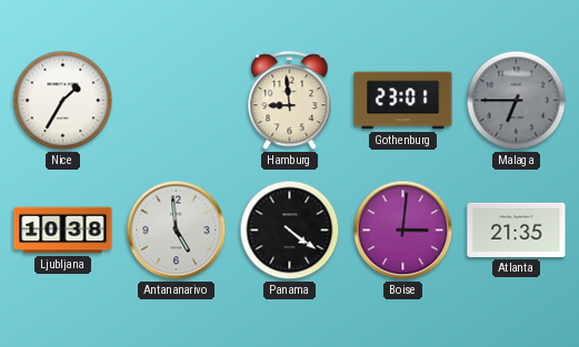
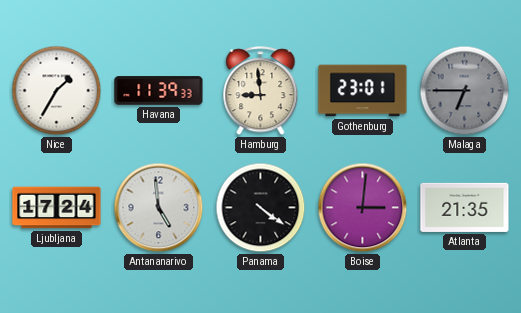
Havana: none -> 11:39 (159, 91)
Ljubljana: 10:38 -> 17:24 (57, 208)
